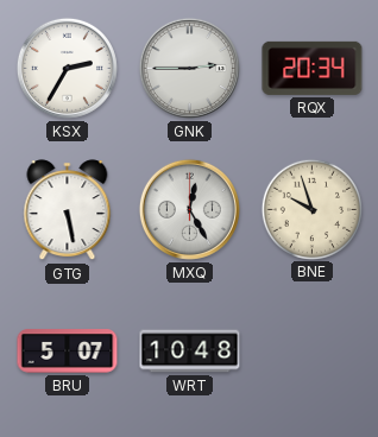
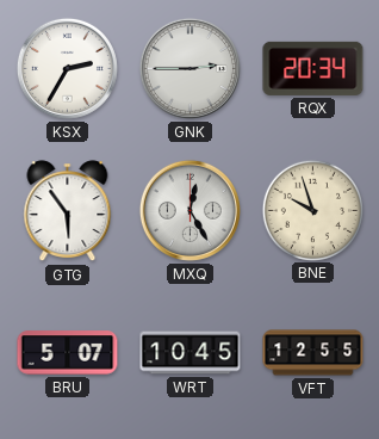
GTG: 5:28 -> 5:54 (68, 211)
WRT: 10:48 -> 10:45 (191, 353)
VFT: none -> 12:55 (313, 353)
